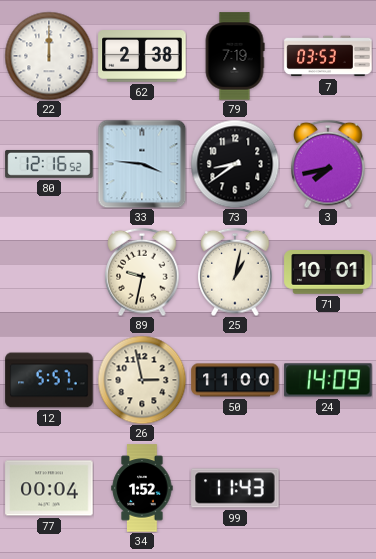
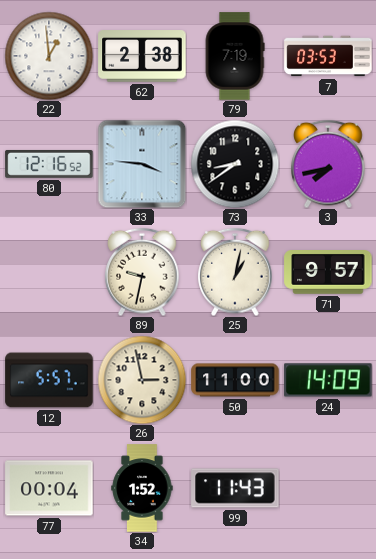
22: 12:00 -> 12:59 (49, 56)
71: 10:01 -> 9:57 (328, 273)
